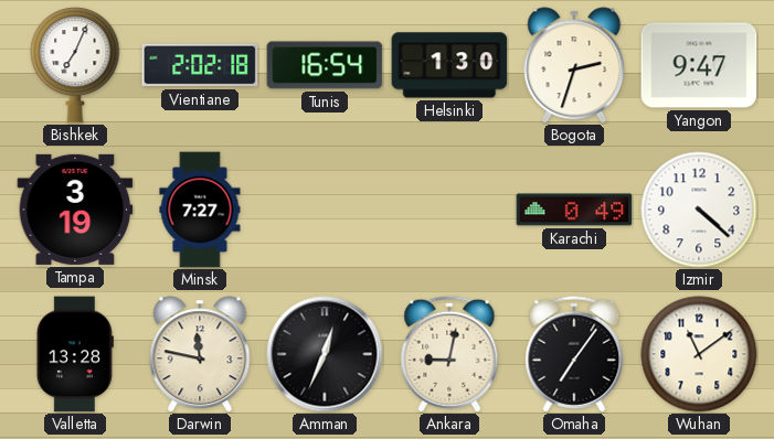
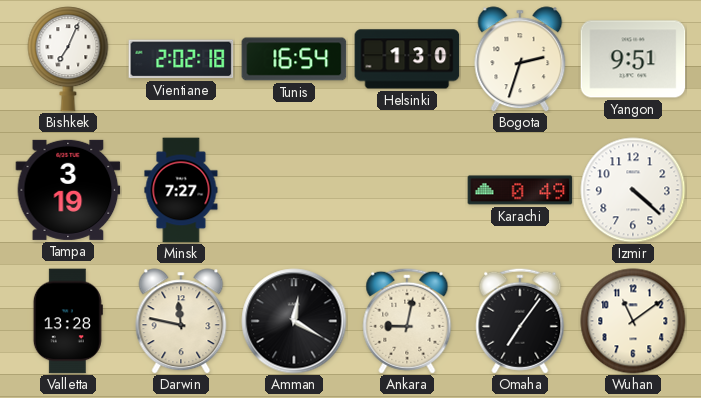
Yangon: 9:47 -> 9:51 (633, 59)
Amman: 12:34 -> 12:20 (294, 321)
